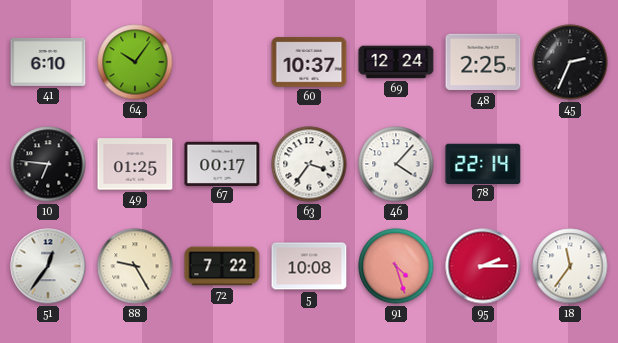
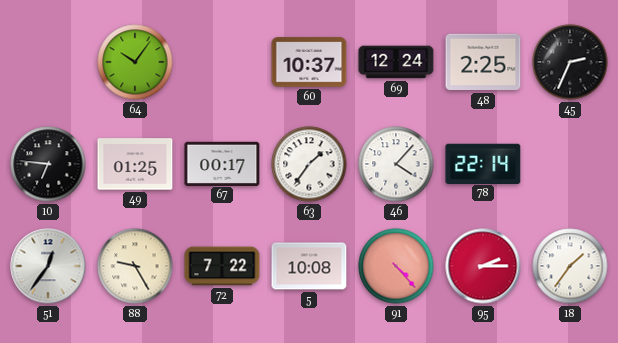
41: 6:10 -> none (48, 62)
63: 3:36 -> 1:36 (309, 164)
91: 4:27 -> 4:23 (396, 266)
18: 11:36 -> 1:36 (570, 266)
